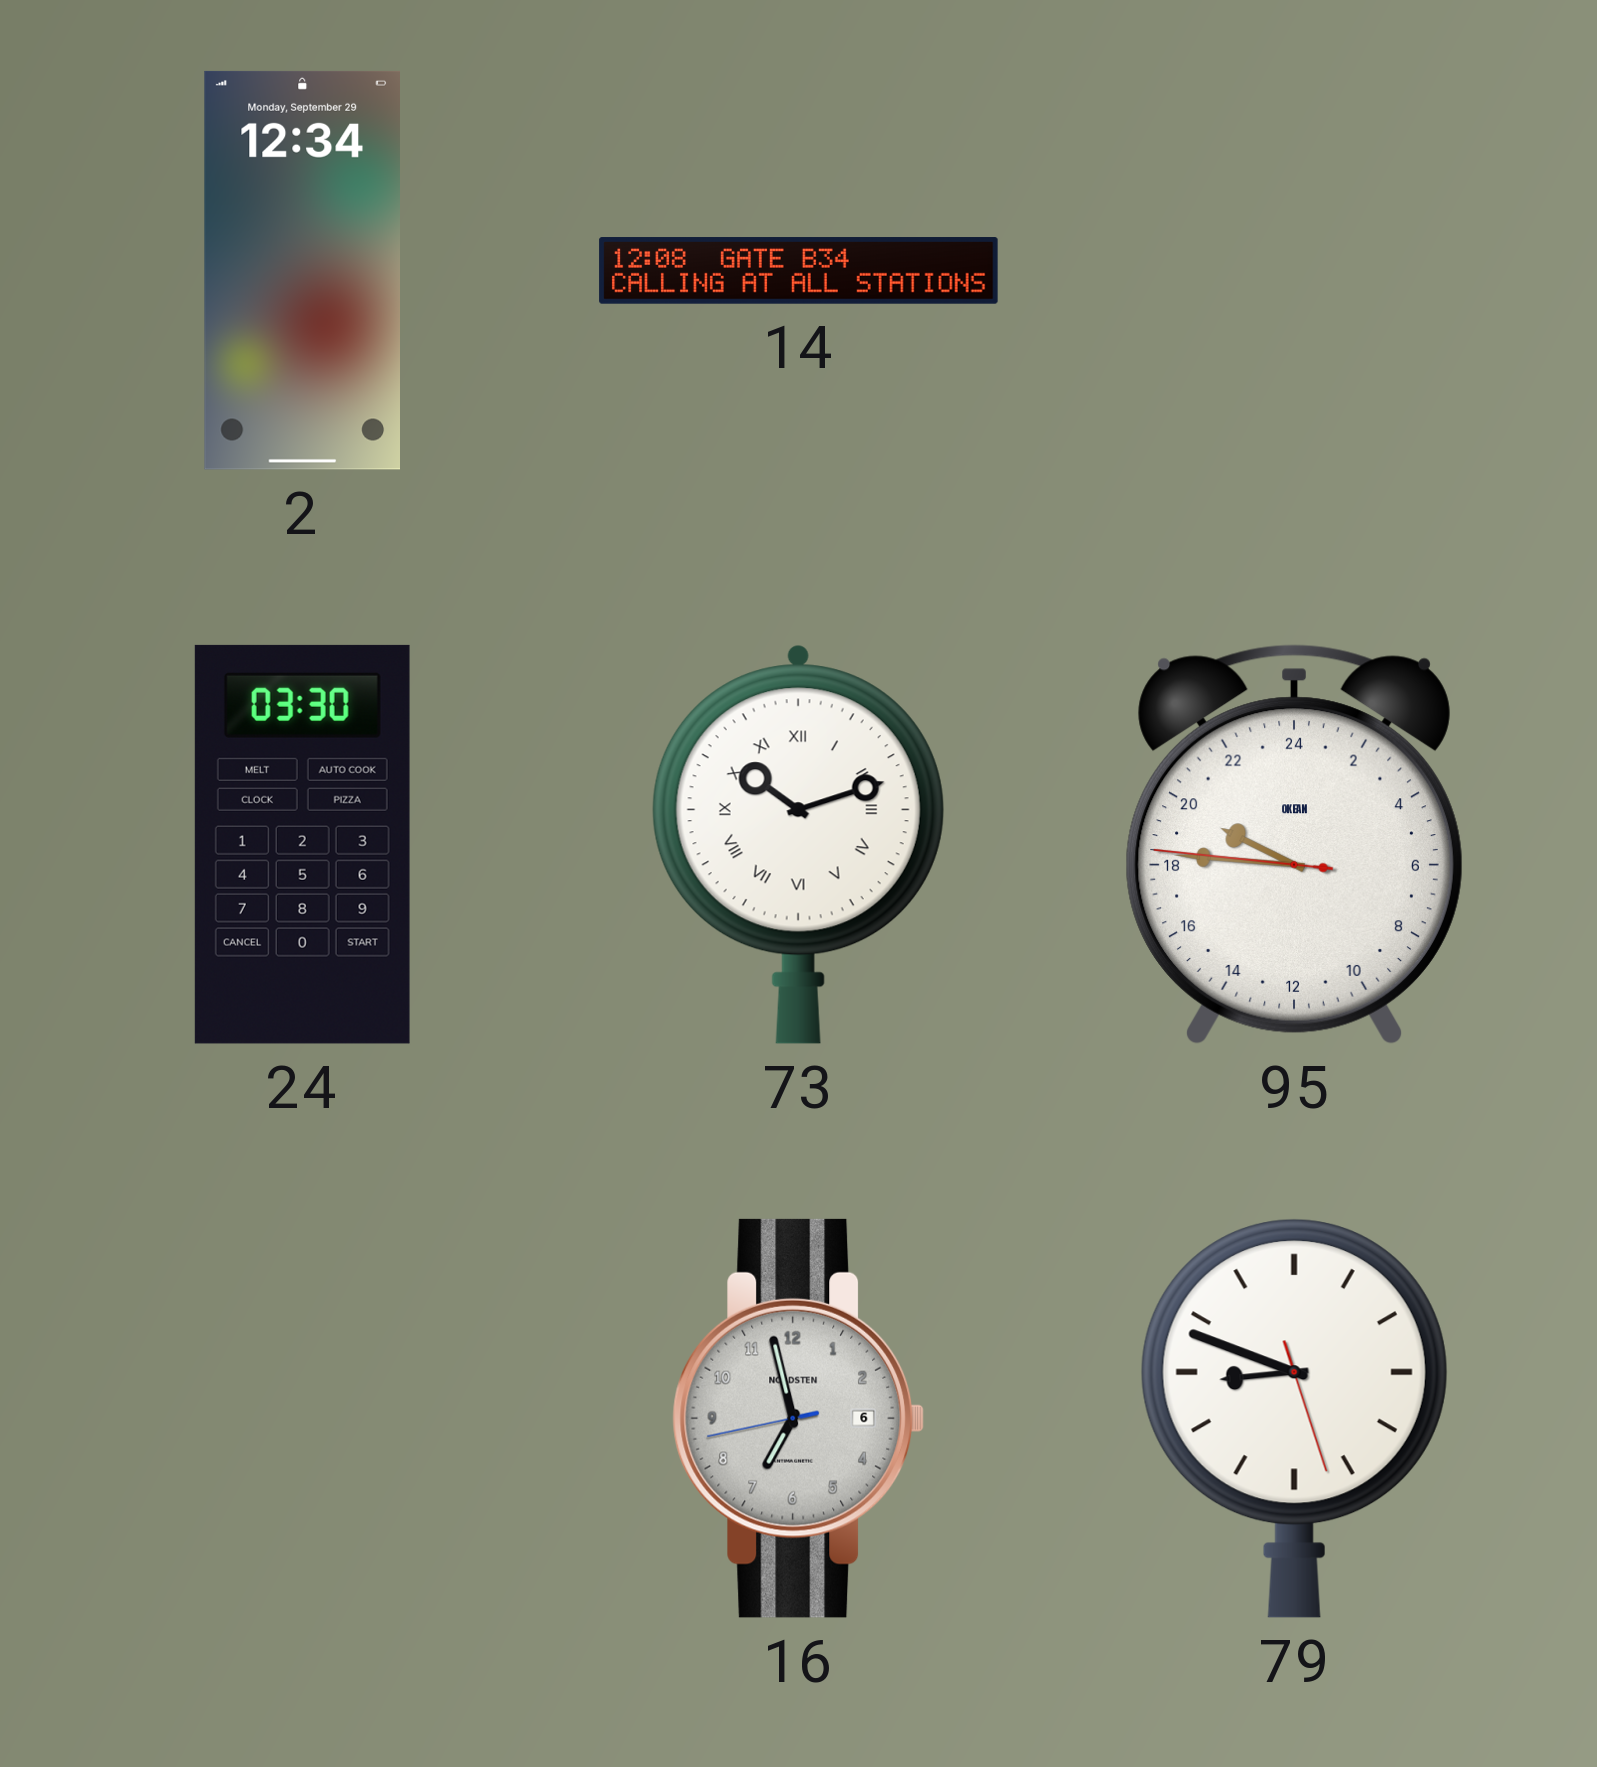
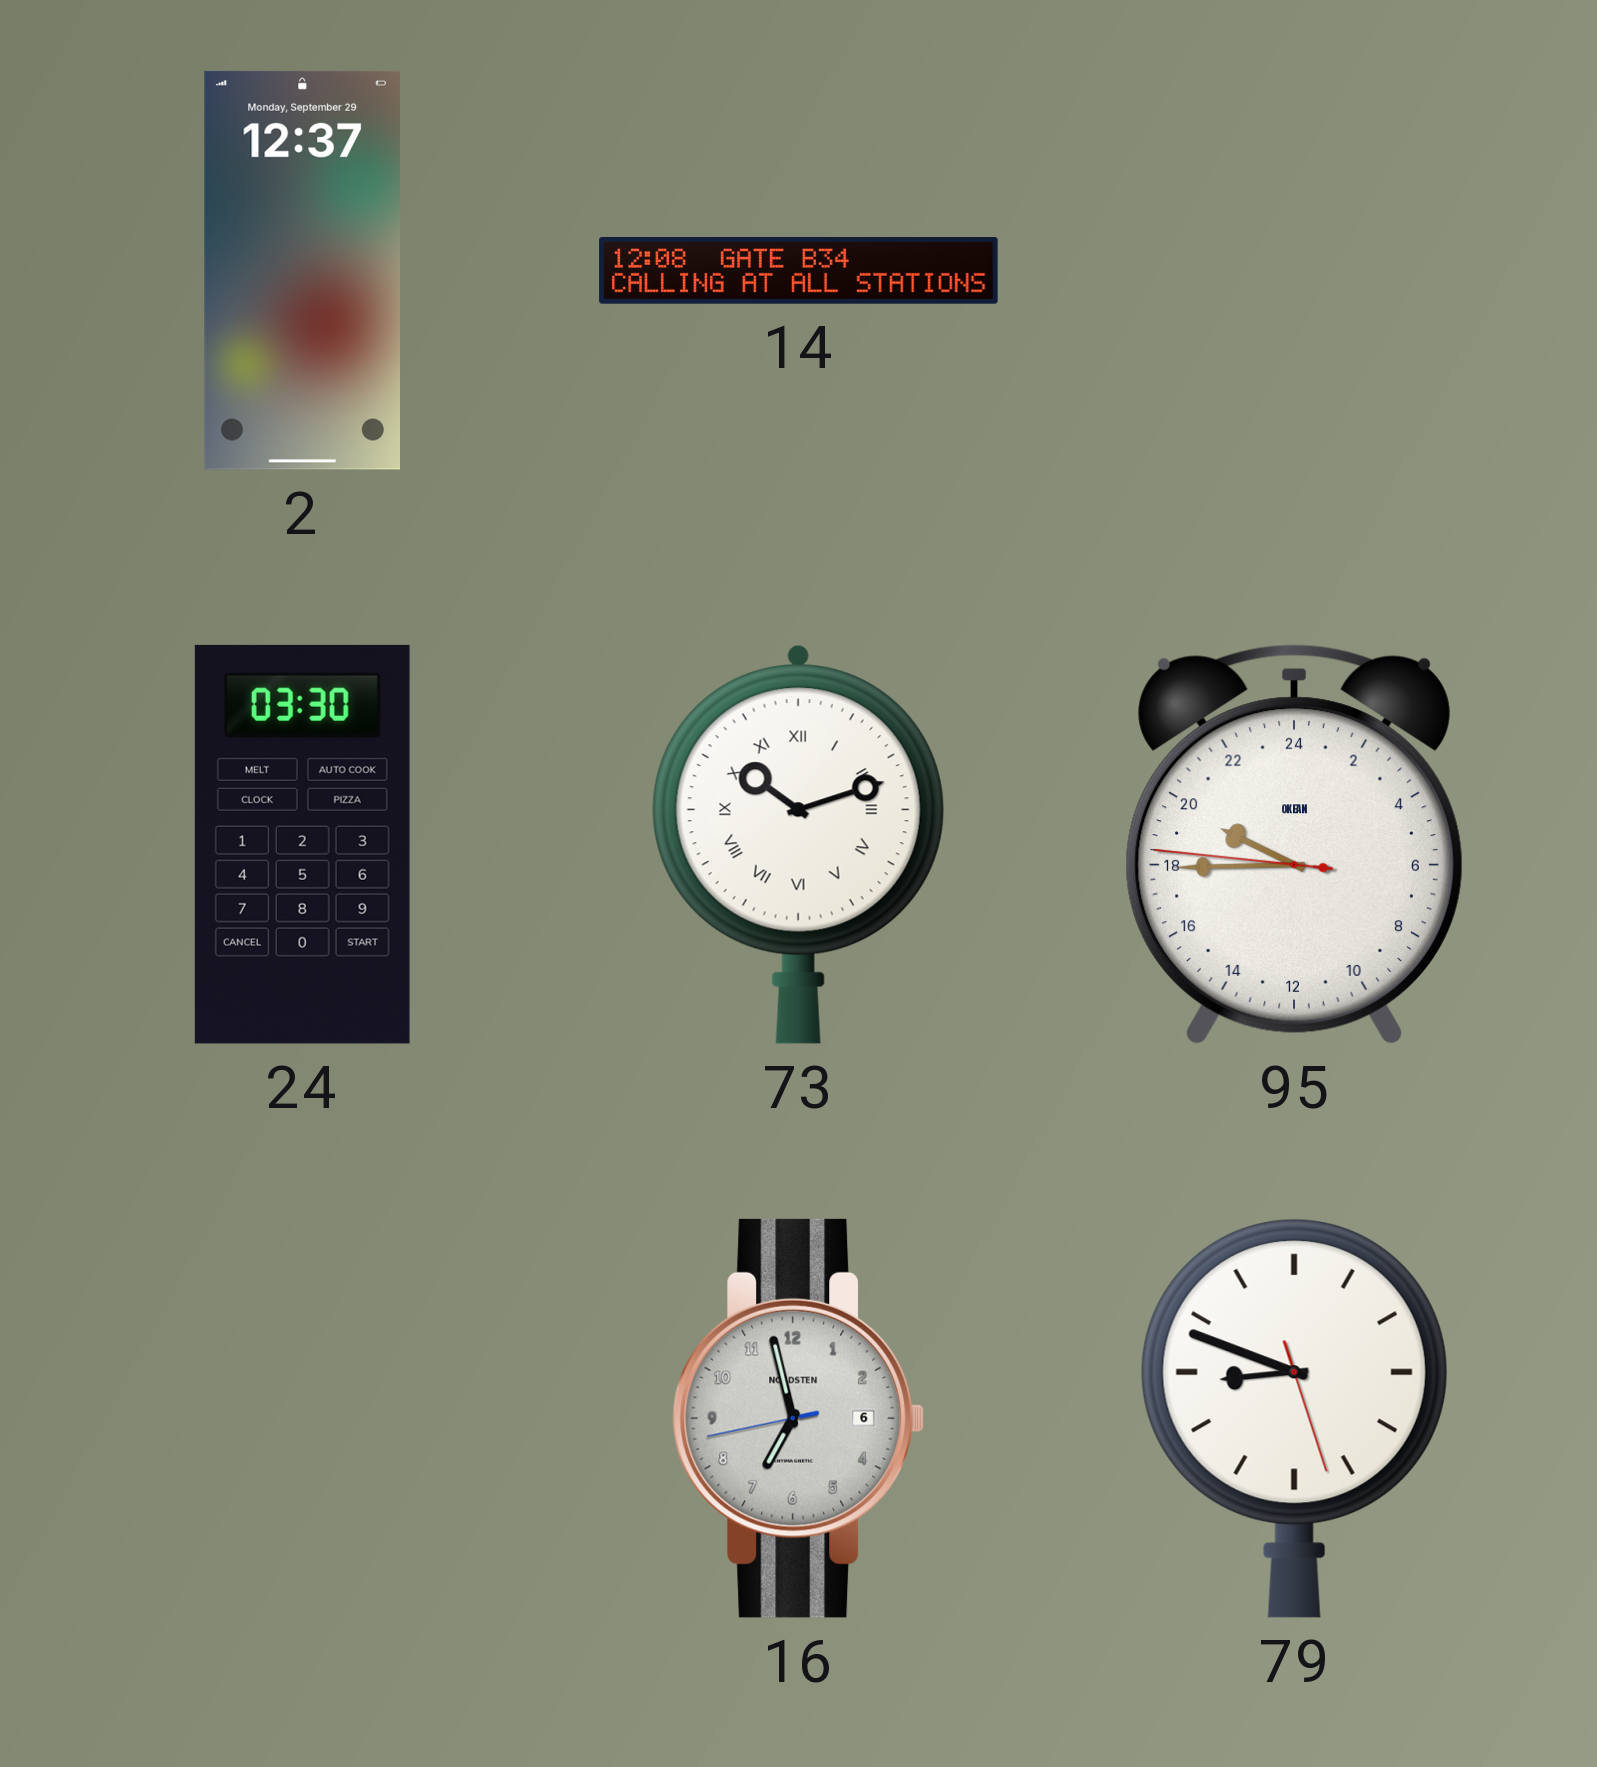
2: 12:34 -> 12:37 (302, 270)
95: 19:45 -> 19:44 (1294, 844)
